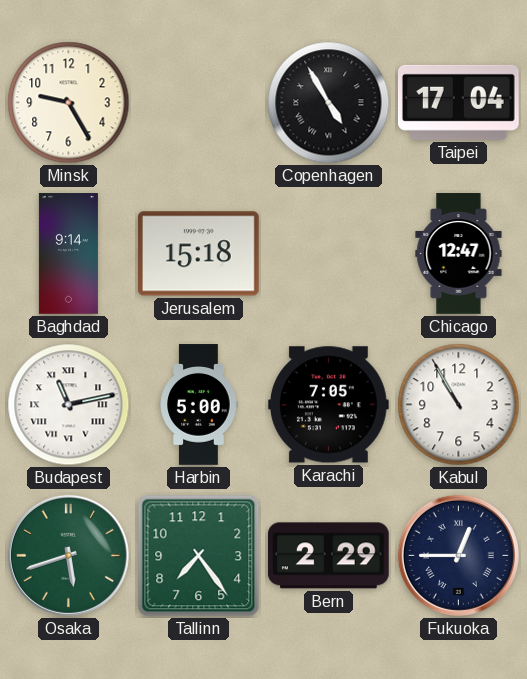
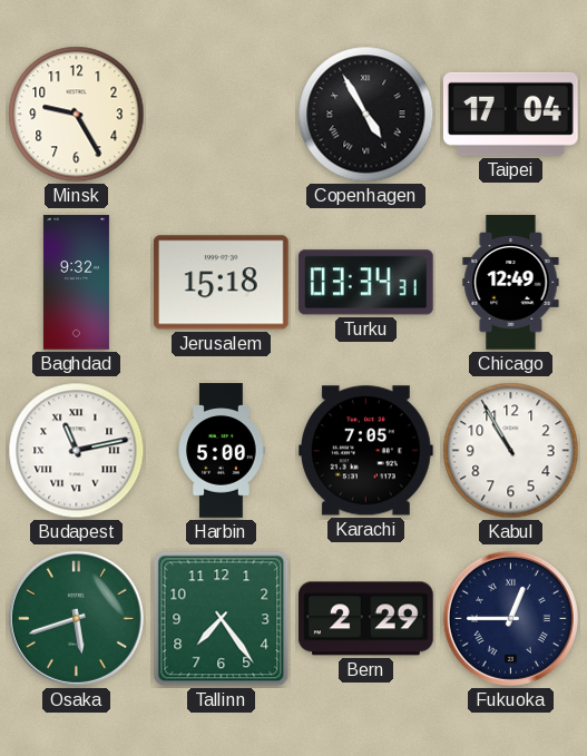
Baghdad: 9:14 -> 9:32 (76, 283)
Turku: none -> 03:34 (365, 283)
Chicago: 12:47 -> 12:49 (511, 283)
